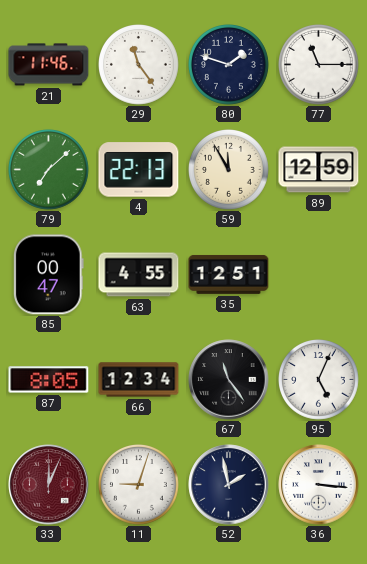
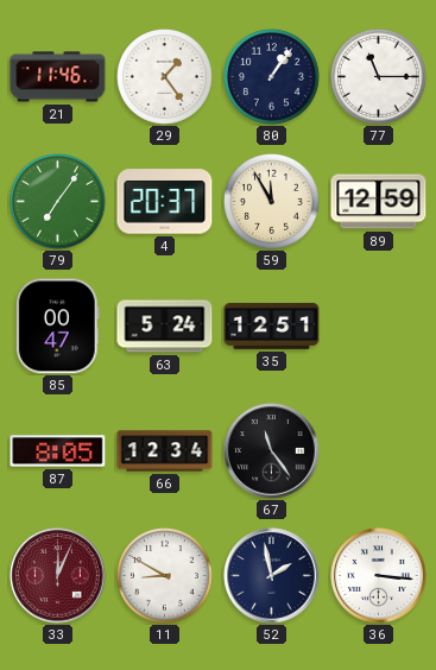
29: 11:24 -> 1:24 (165, 77)
80: 1:48 -> 1:06 (272, 77)
79: 7:08 -> 7:06 (58, 202)
4: 22:13 -> 20:37 (165, 202)
63: 4:55 -> 5:24 (165, 327)
95: 5:04 -> none (319, 380)
11: 9:03 -> 8:50 (165, 576)
